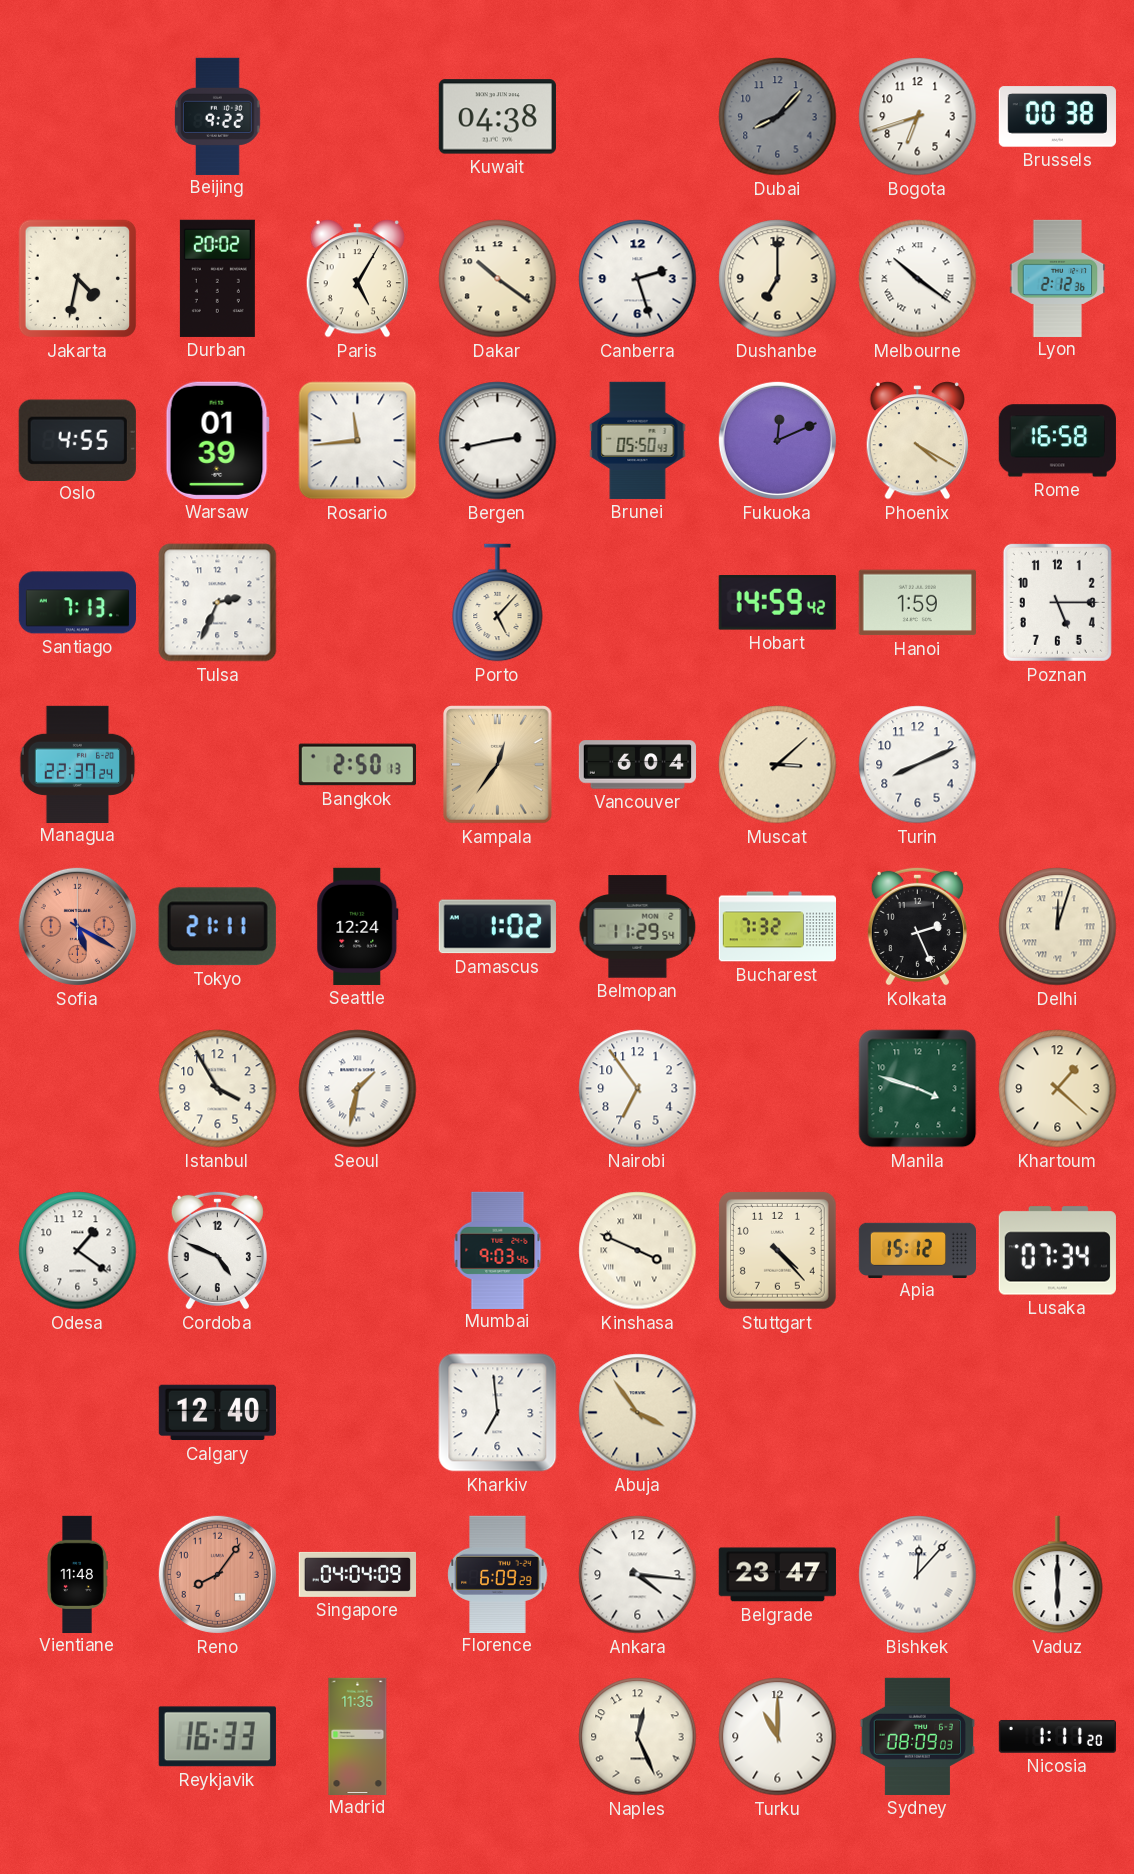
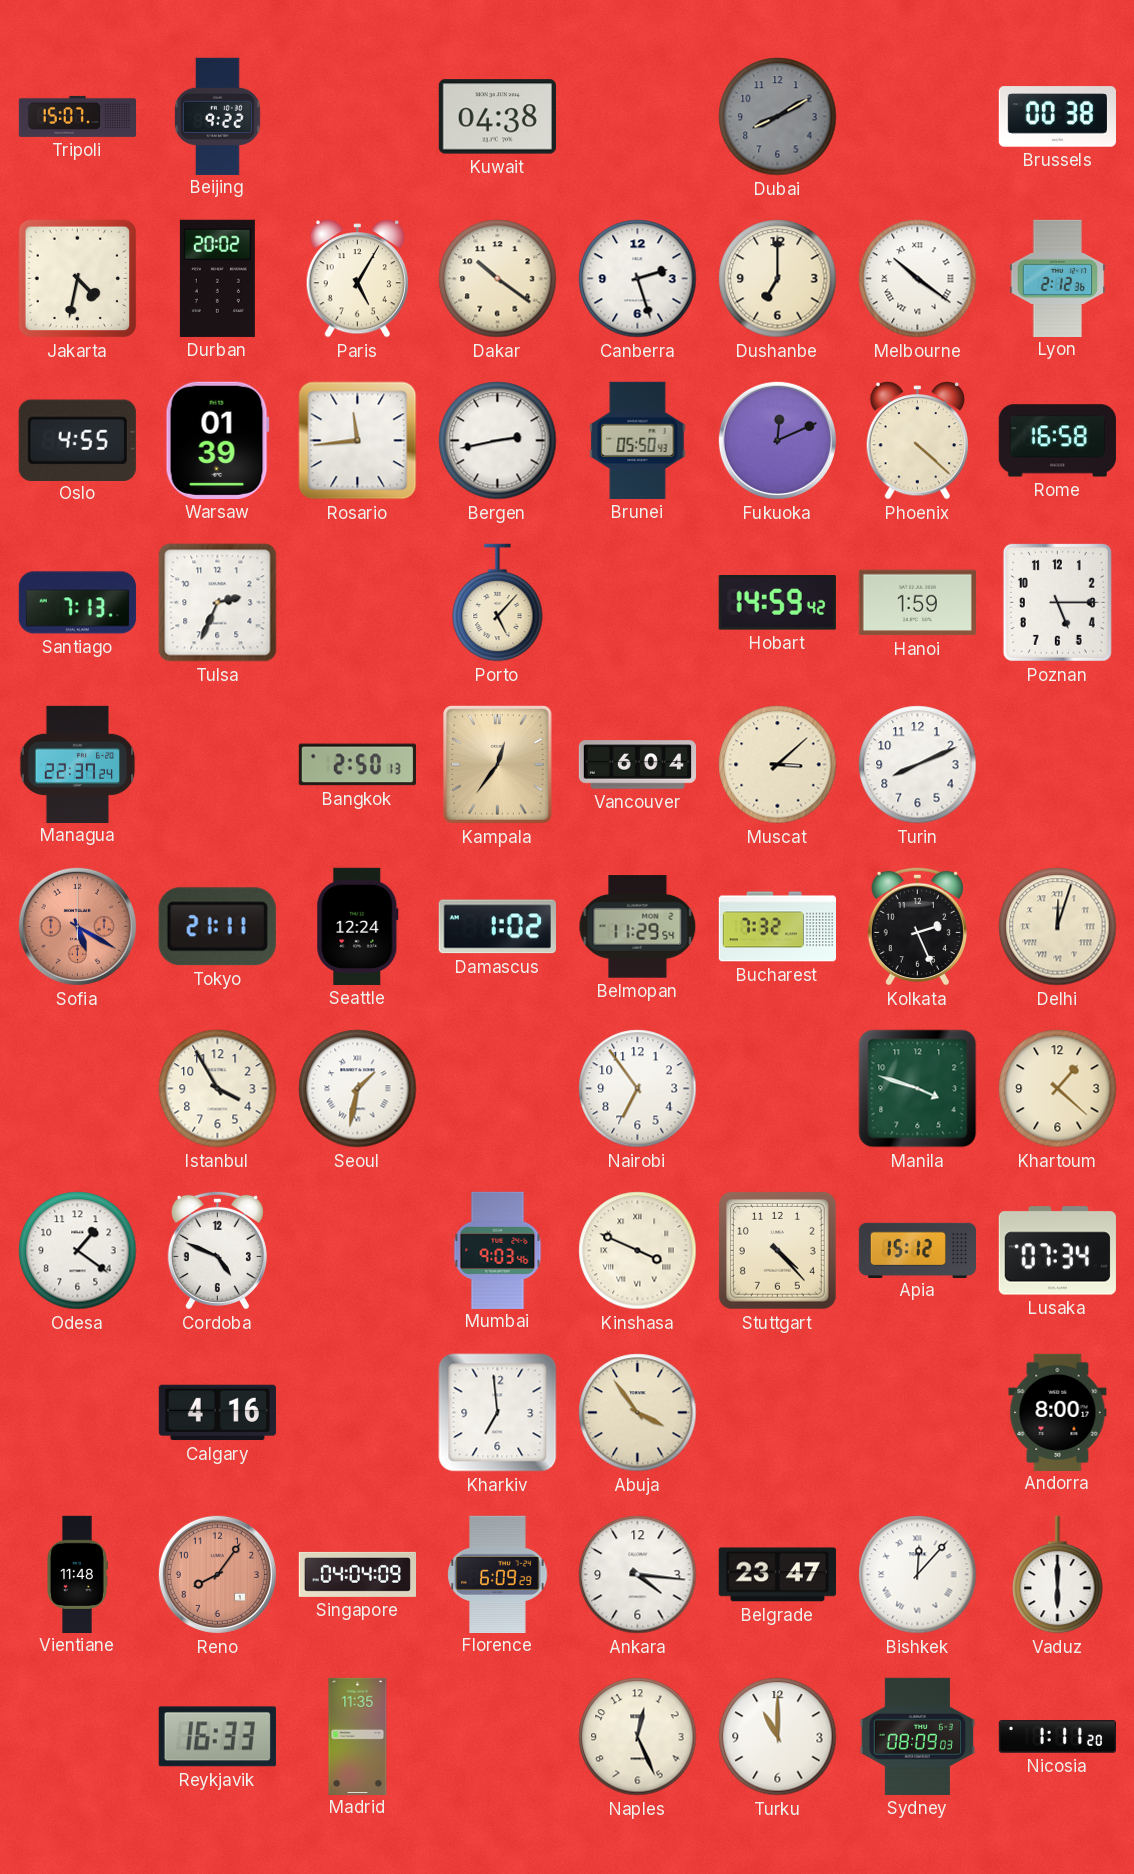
Tripoli: none -> 15:07 (78, 116)
Dubai: 8:07 -> 8:10 (778, 117)
Bogota: 6:42 -> none (918, 117)
Phoenix: 4:20 -> 4:22 (917, 441)
Calgary: 12:40 -> 4:16 (217, 1413)
Andorra: none -> 8:00 (1058, 1412)
